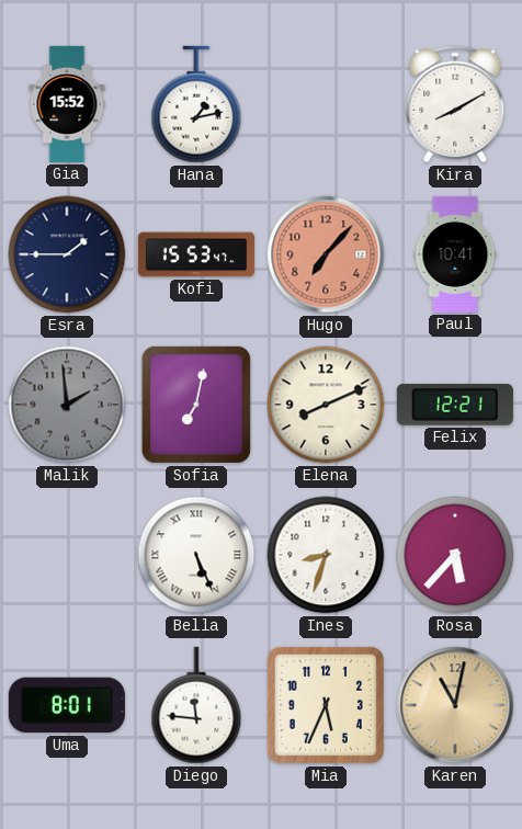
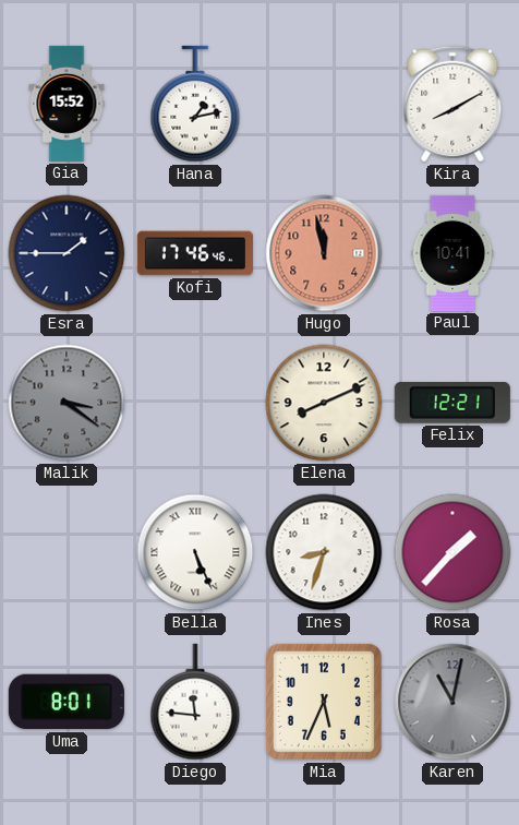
Kofi: 15:53 -> 17:46 (195, 253)
Hugo: 7:07 -> 11:58 (324, 253)
Malik: 1:59 -> 3:21 (67, 403)
Sofia: 7:02 -> none (196, 405)
Rosa: 5:37 -> 1:37 (452, 552)
Karen dial: champagne -> grey (452, 702)
